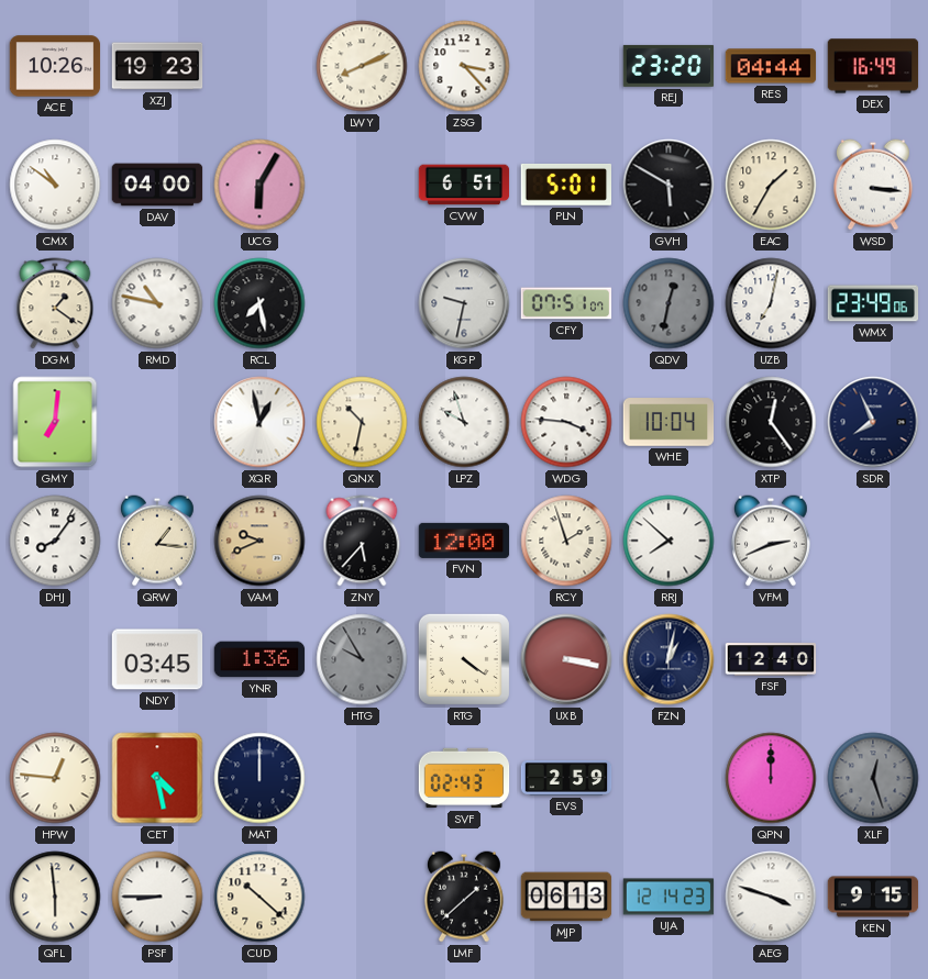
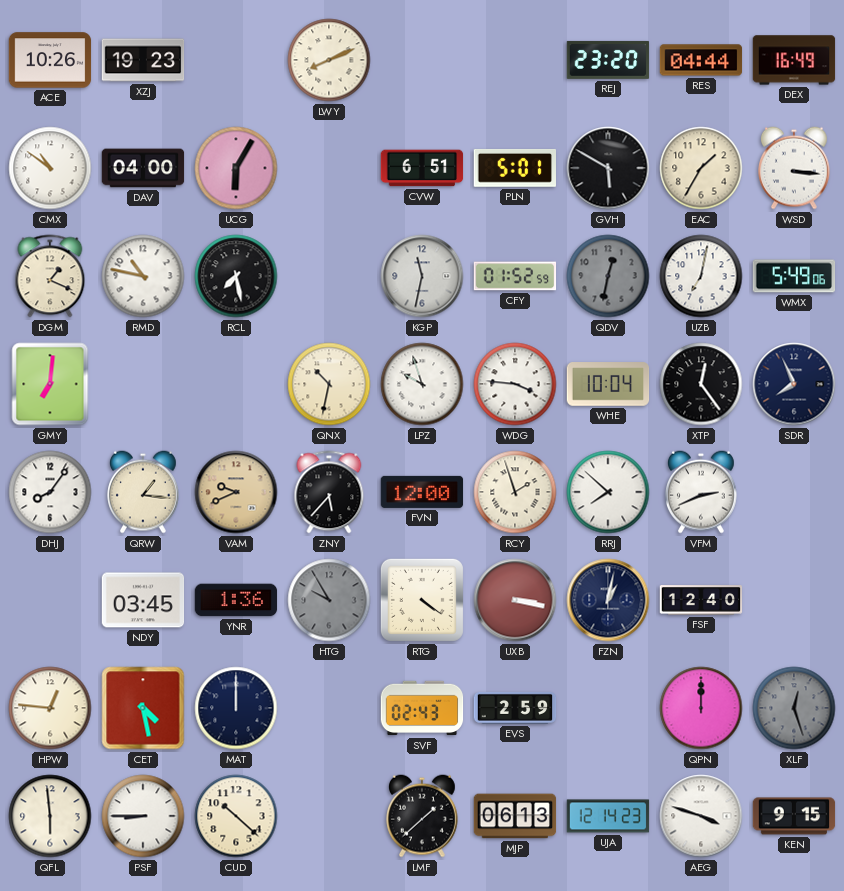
ZSG: 3:23 -> none (464, 66)
DGM: 1:21 -> 1:19 (50, 276)
KGP: 9:32 -> 11:32 (422, 276)
CFY: 07:51 -> 01:52 (515, 276)
WMX: 23:49 -> 5:49 (794, 276)
XQR: 12:58 -> none (259, 422)
